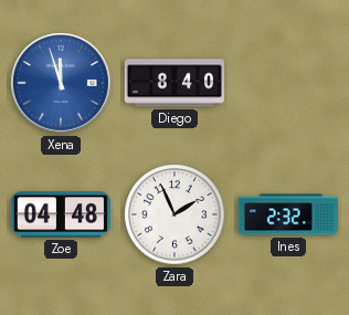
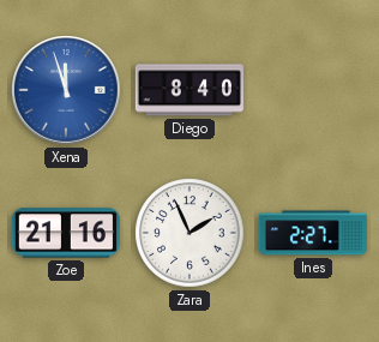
Zoe: 04:48 -> 21:16 (66, 233)
Ines: 2:32 -> 2:27 (312, 233)
